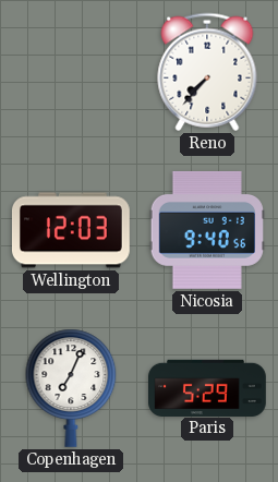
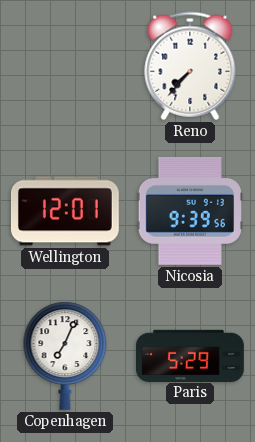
Wellington: 12:03 -> 12:01 (65, 211)
Nicosia: 9:40 -> 9:39 (190, 211)
